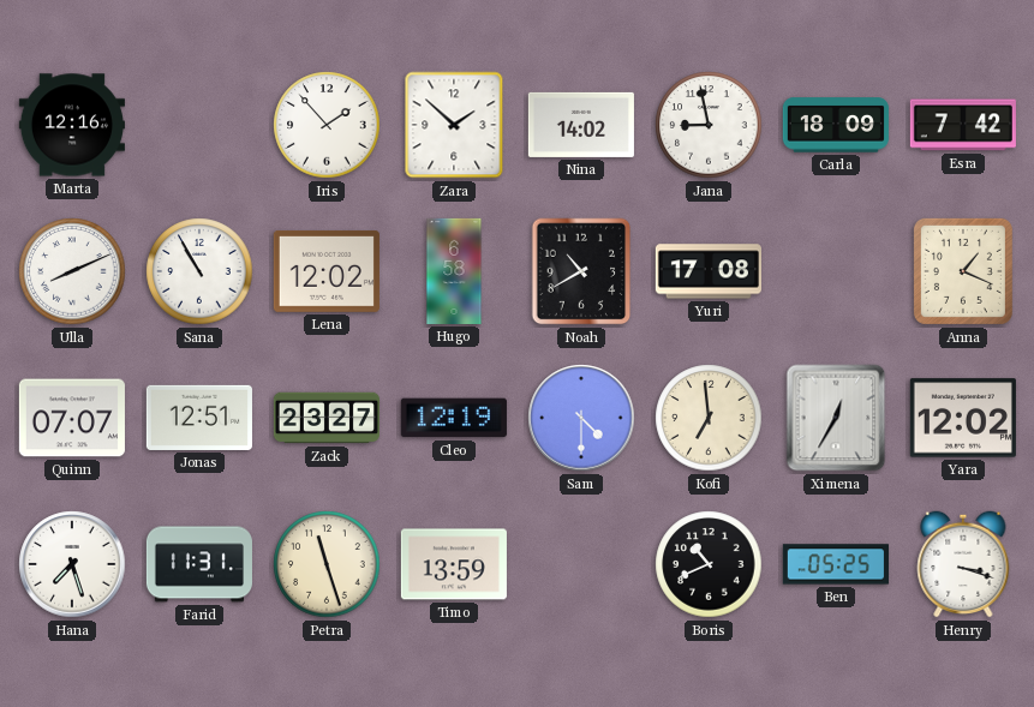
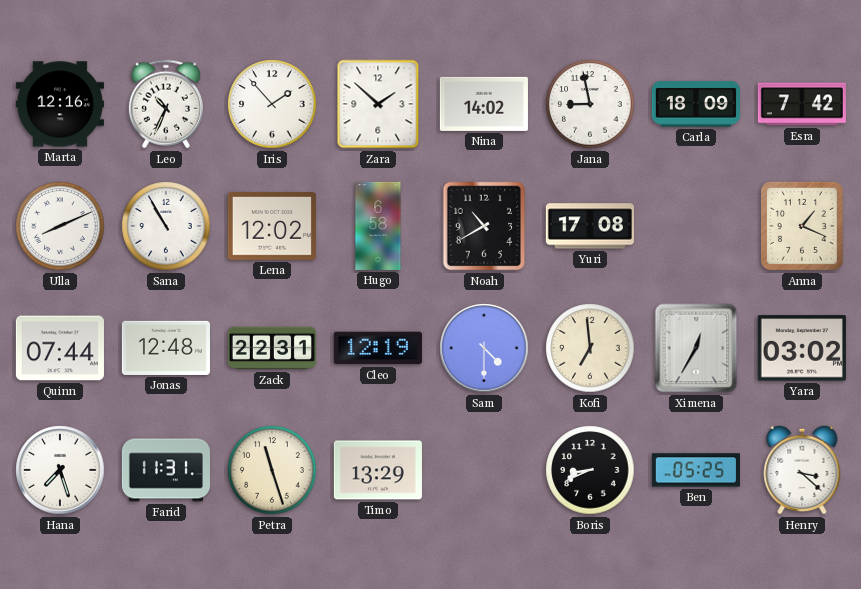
Leo: none -> 10:34 (166, 104)
Quinn: 07:07 -> 07:44 (60, 348)
Jonas: 12:51 -> 12:48 (166, 348)
Zack: 23:27 -> 22:31 (271, 348)
Yara: 12:02 -> 03:02 (802, 348)
Timo: 13:59 -> 13:29 (378, 470)
Boris: 10:41 -> 8:41 (590, 470)
Henry: 3:18 -> 3:22 (802, 470)
